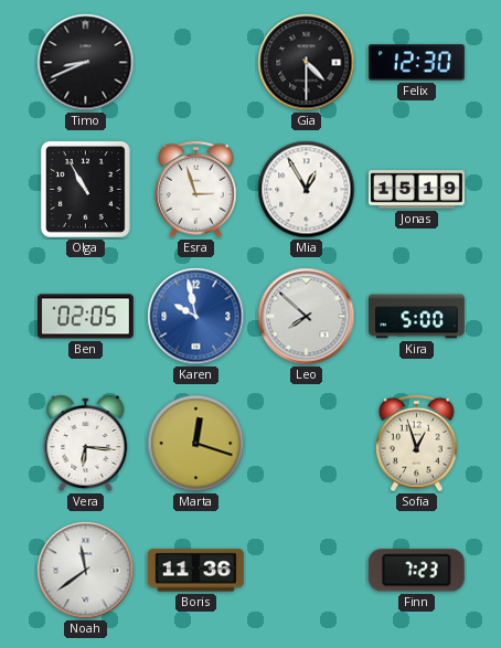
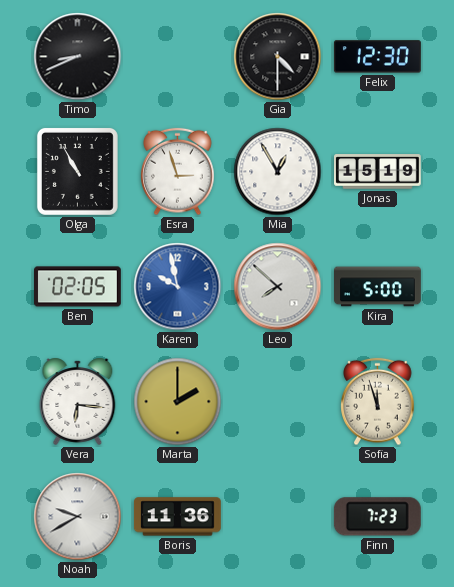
Marta: 12:18 -> 2:00 (178, 402)
Sofia: 12:57 -> 11:57 (378, 402)
Noah: 11:39 -> 9:40 (78, 517)
